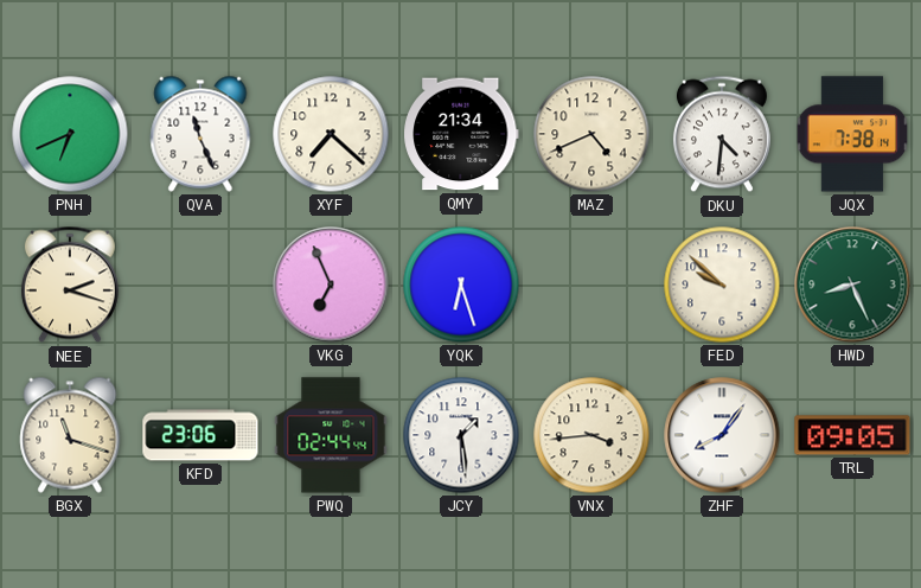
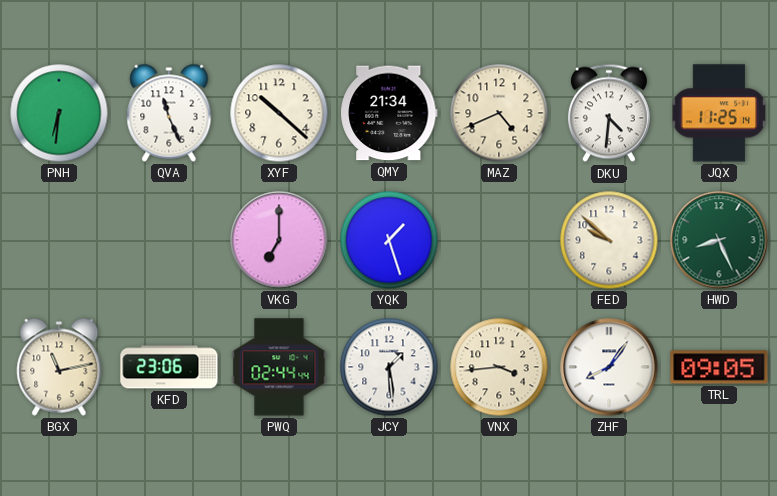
PNH: 6:41 -> 6:31 (59, 113)
XYF: 7:22 -> 10:22 (279, 113)
JQX: 7:38 -> 11:25 (719, 113)
NEE: 2:18 -> none (70, 285)
VKG: 6:56 -> 7:00 (279, 240)
YQK: 6:27 -> 1:27 (389, 240)
BGX: 11:18 -> 11:13 (59, 367)
